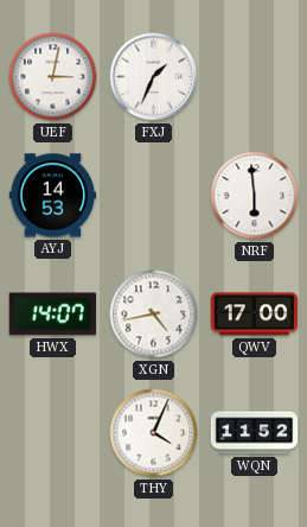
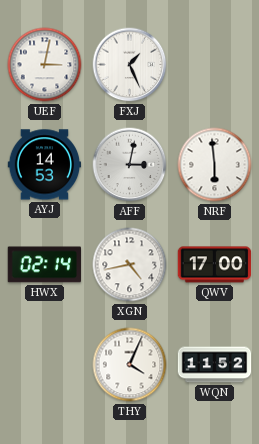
FXJ: 1:34 -> 1:26 (130, 65)
AFF: none -> 3:02 (130, 165)
HWX: 14:07 -> 02:14 (44, 265)
